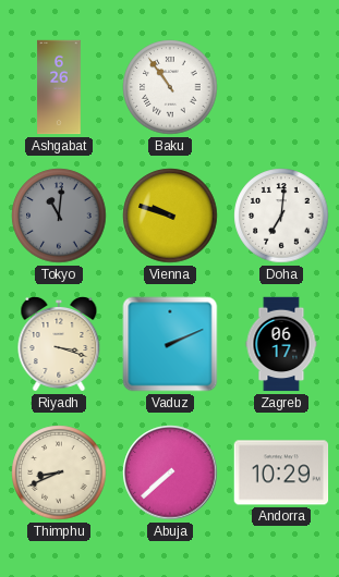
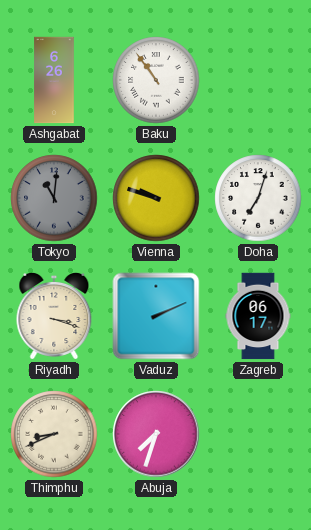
Doha: 7:01 -> 7:03 (258, 198)
Abuja: 7:38 -> 7:33 (156, 434)
Andorra: 10:29 -> none (281, 472)
